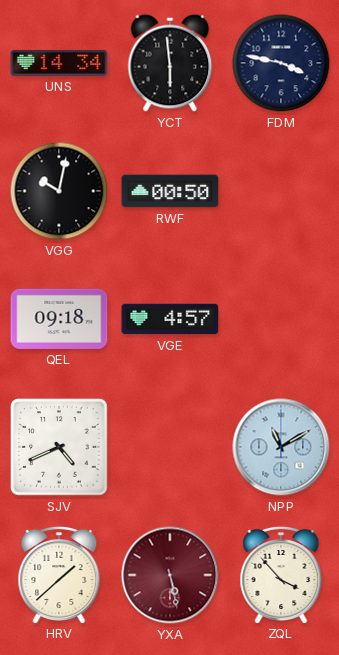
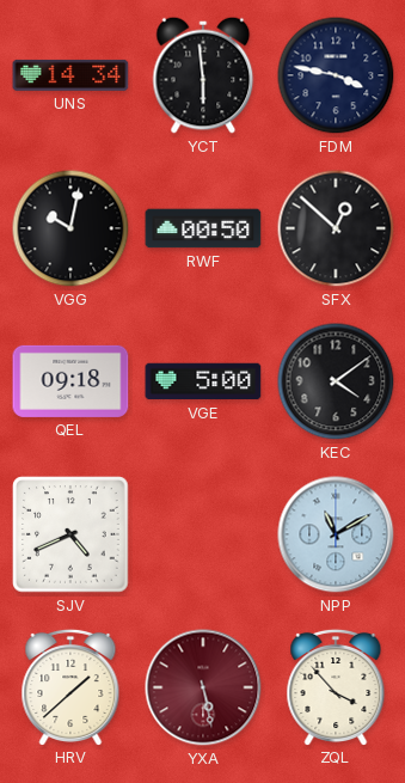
SFX: none -> 12:52 (336, 228)
VGE: 4:57 -> 5:00 (203, 381)
KEC: none -> 4:09 (336, 381)
